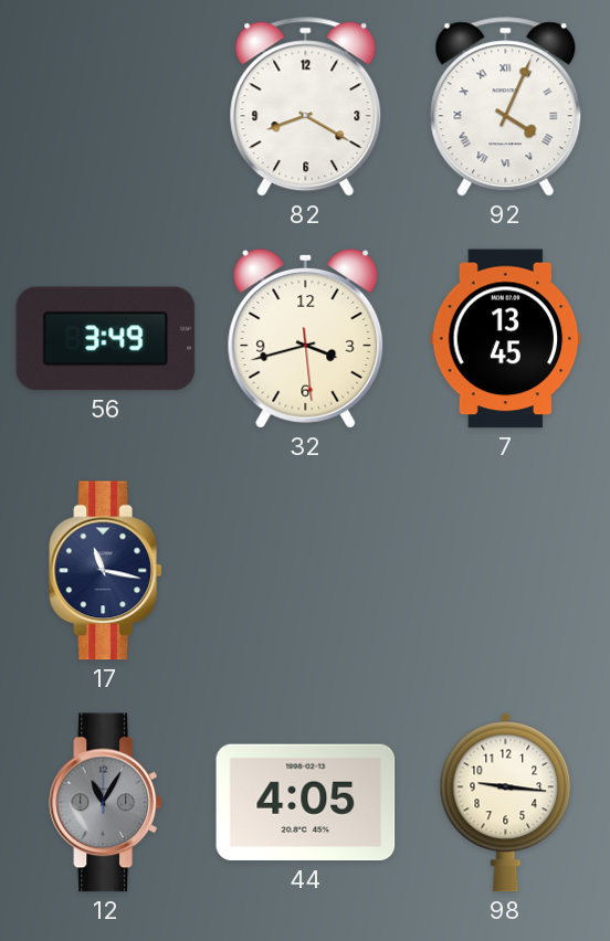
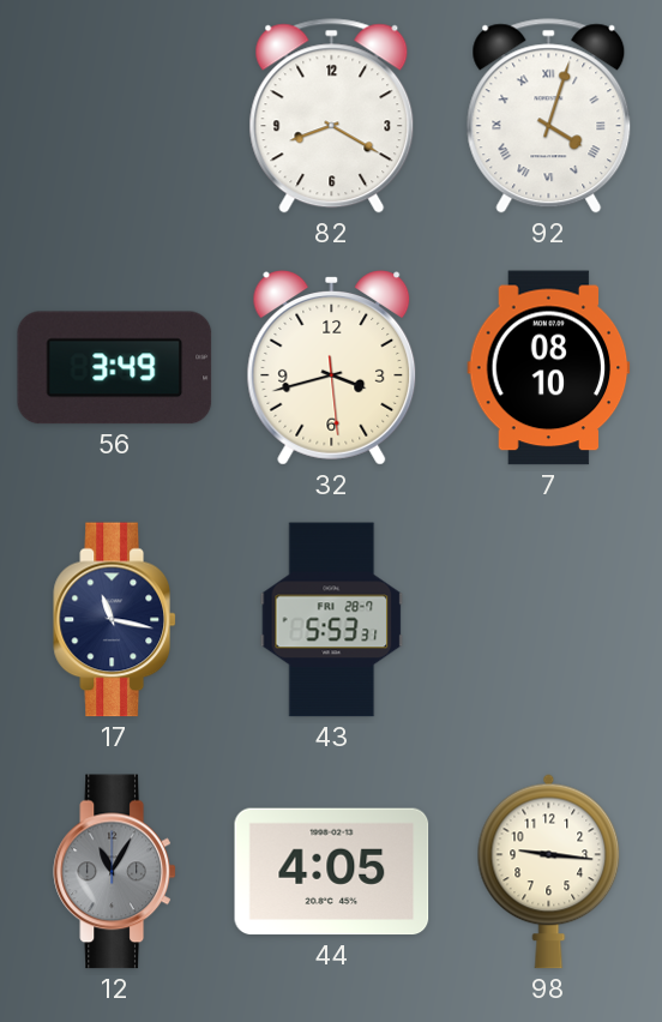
92: 4:04 -> 4:03 (549, 116)
7: 13:45 -> 08:10 (549, 368)
43: none -> 5:53 (332, 620)
